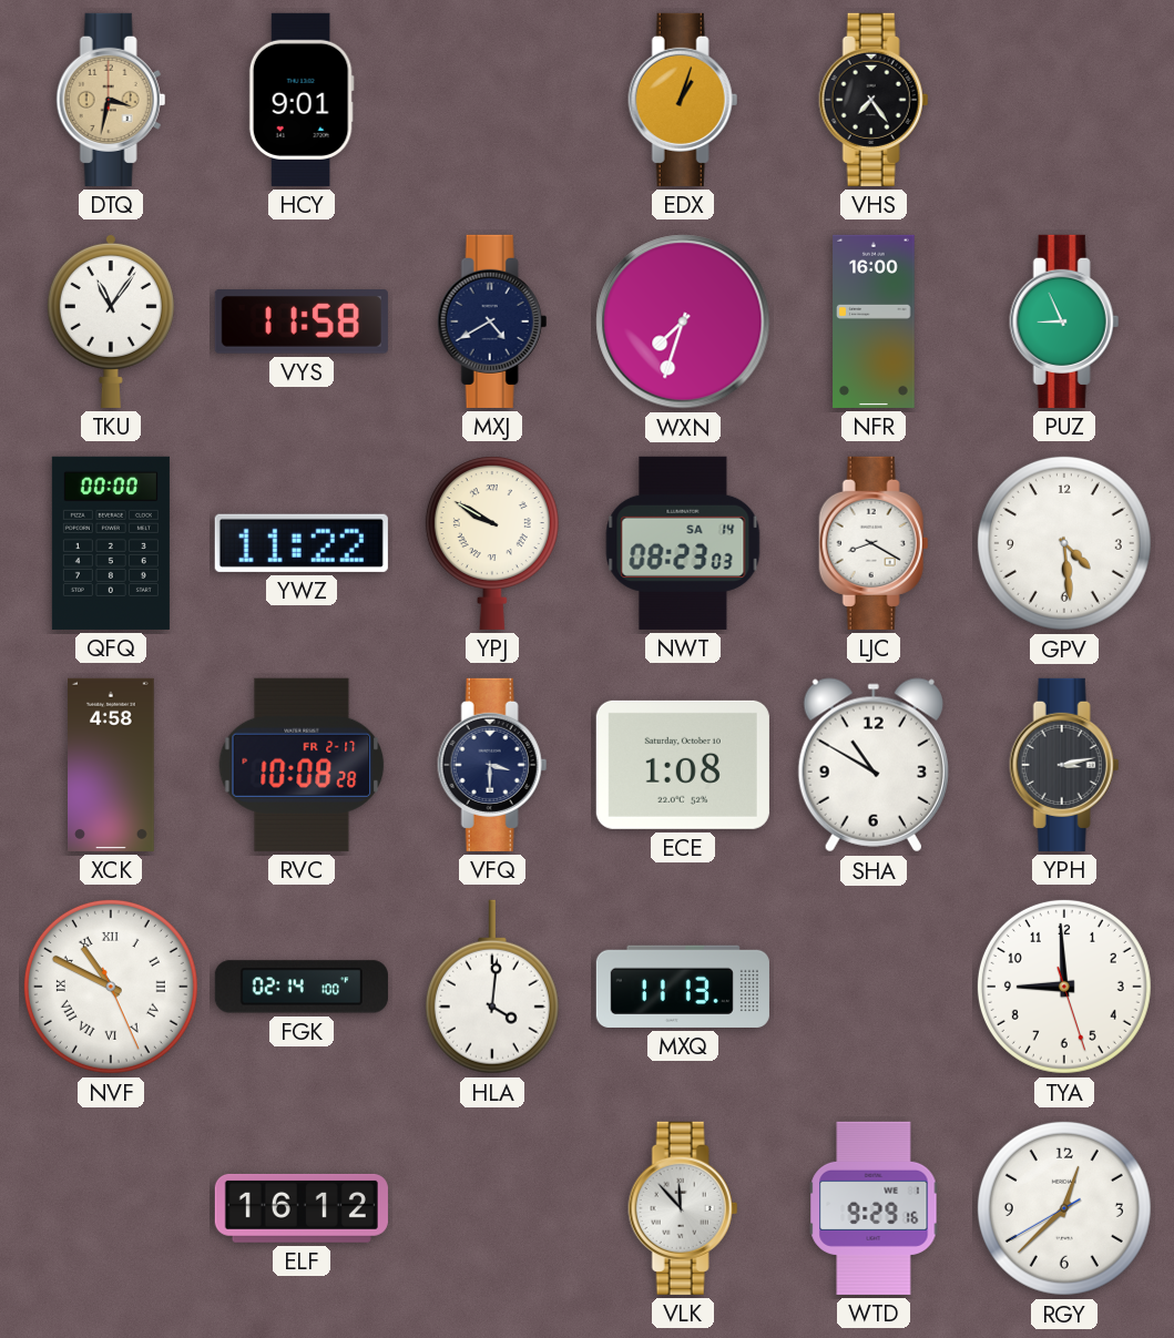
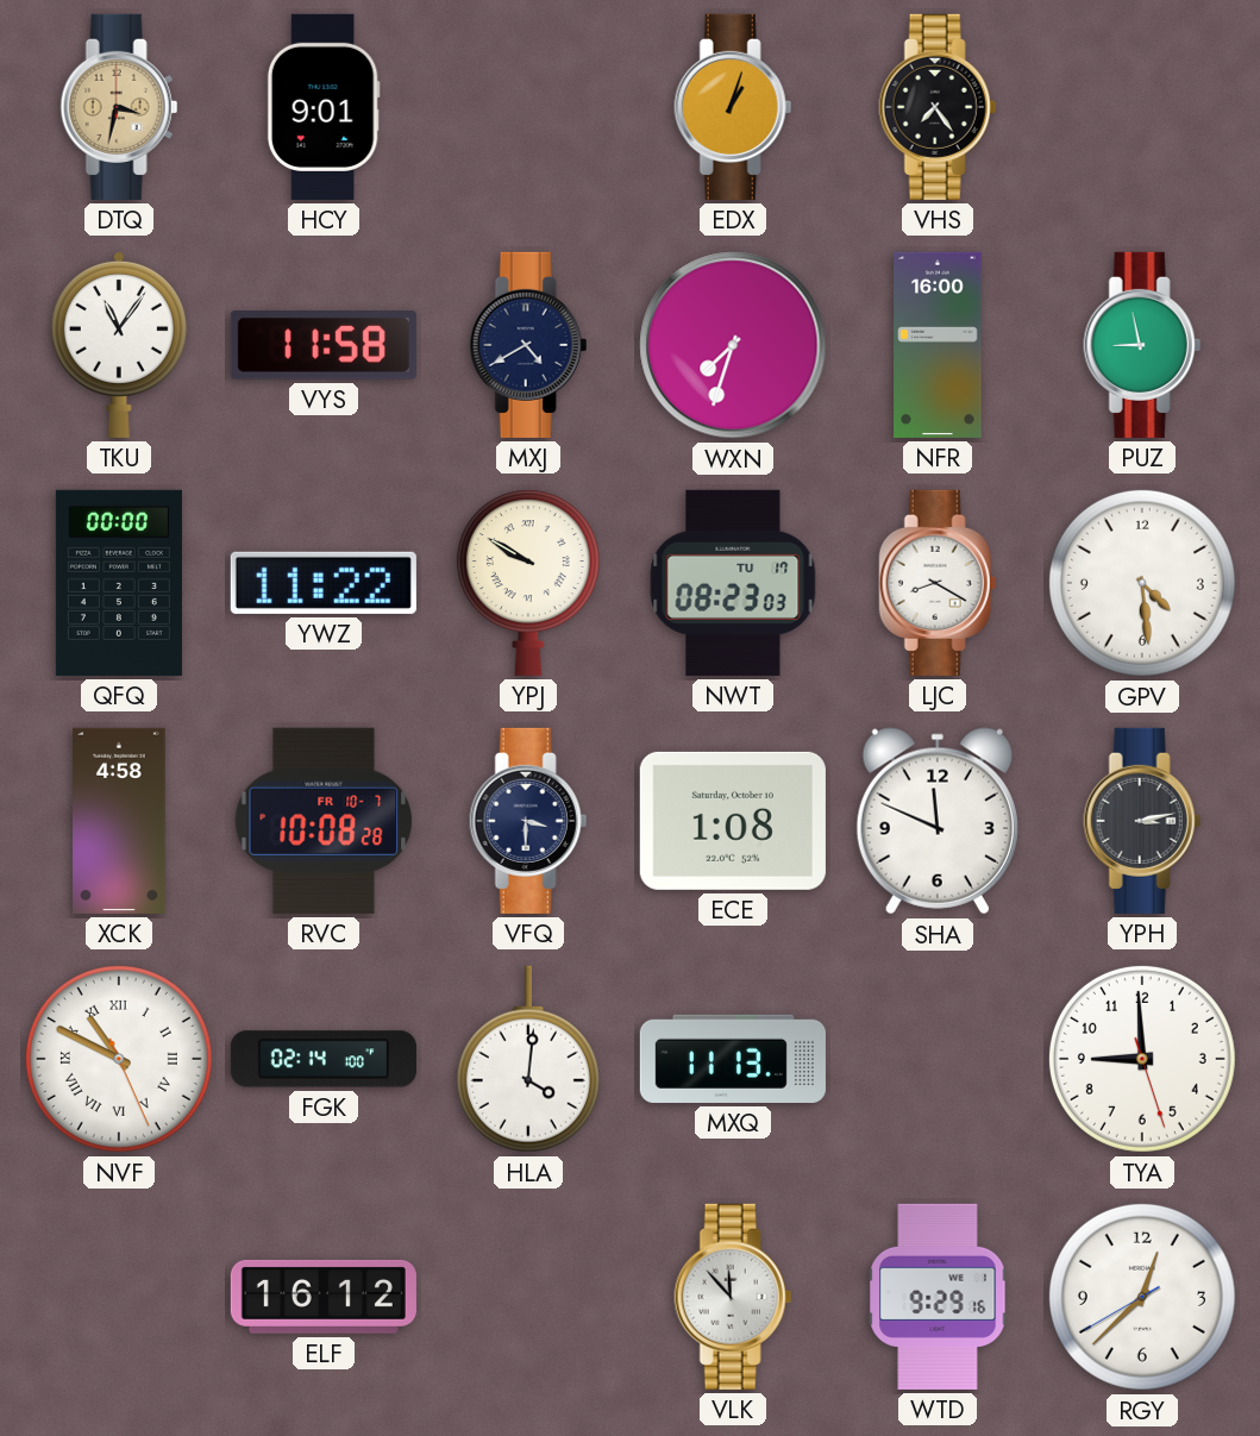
PUZ: 8:56 -> 8:58 (1142, 345)
NWT date: SA 14 -> TU 17 (733, 583)
RVC date: FR 2-17 -> FR 10-7 (324, 821)
SHA: 10:50 -> 11:49 (938, 821)
